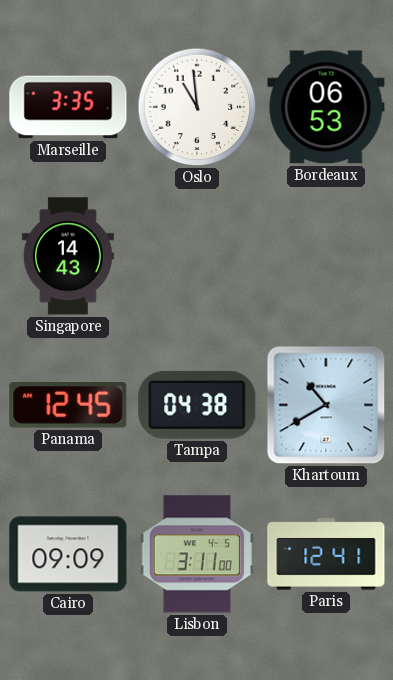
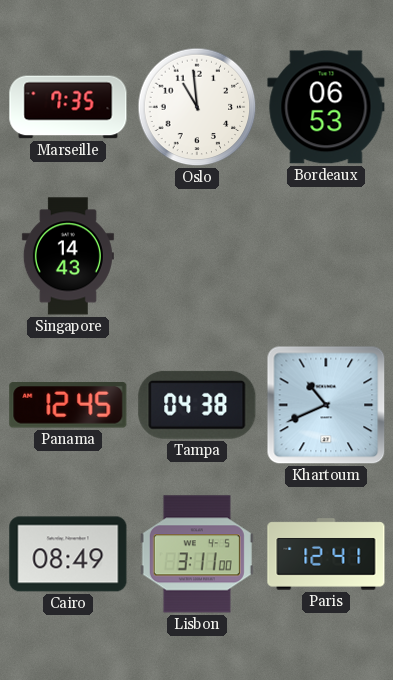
Marseille: 3:35 -> 7:35 (68, 107)
Khartoum: 10:40 -> 10:41 (326, 405)
Cairo: 09:09 -> 08:49 (68, 554)
